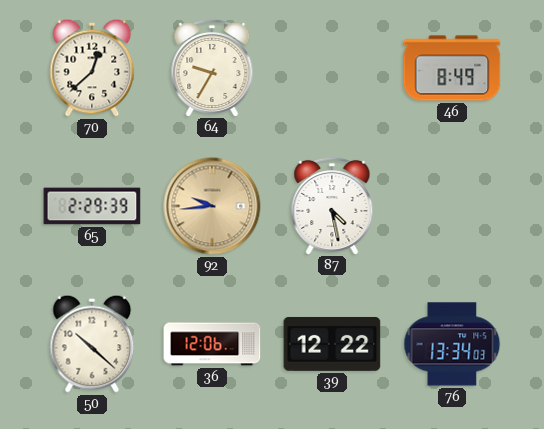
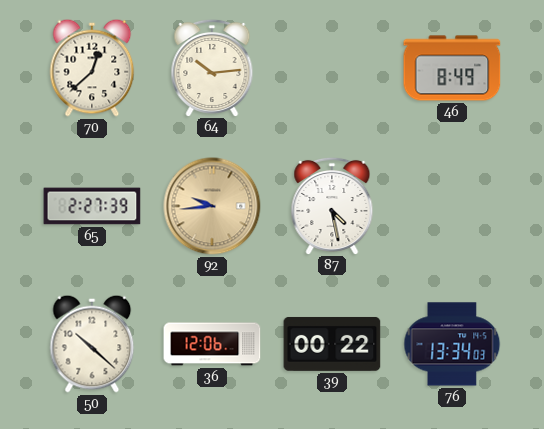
64: 9:35 -> 10:14 (212, 67)
65: 2:29 -> 2:27 (92, 206)
39: 12:22 -> 00:22 (332, 344)
